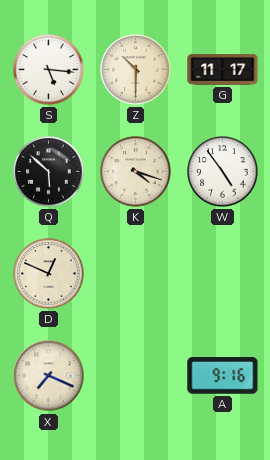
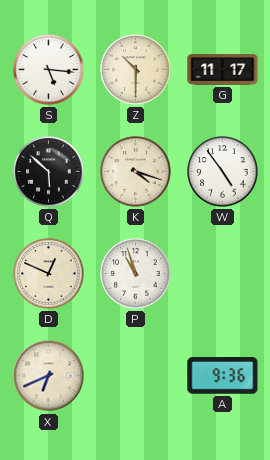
P: none -> 10:57 (136, 274)
X: 7:19 -> 6:41 (49, 376)
A: 9:16 -> 9:36 (223, 376)
